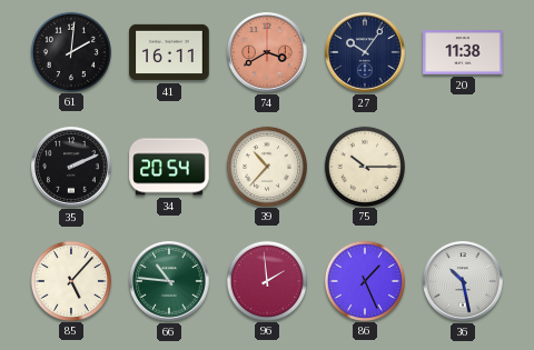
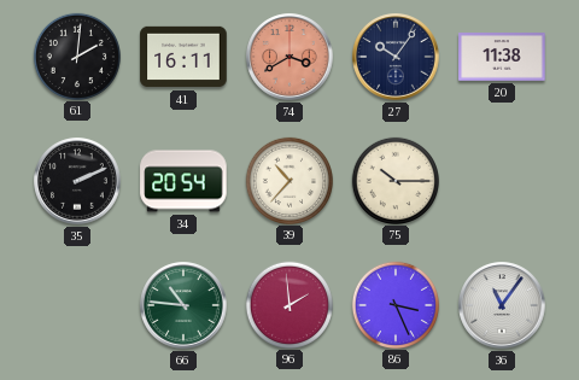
85: 5:07 -> none (70, 280)
86: 1:26 -> 3:26 (394, 304)
36: 10:28 -> 11:06 (502, 305)
